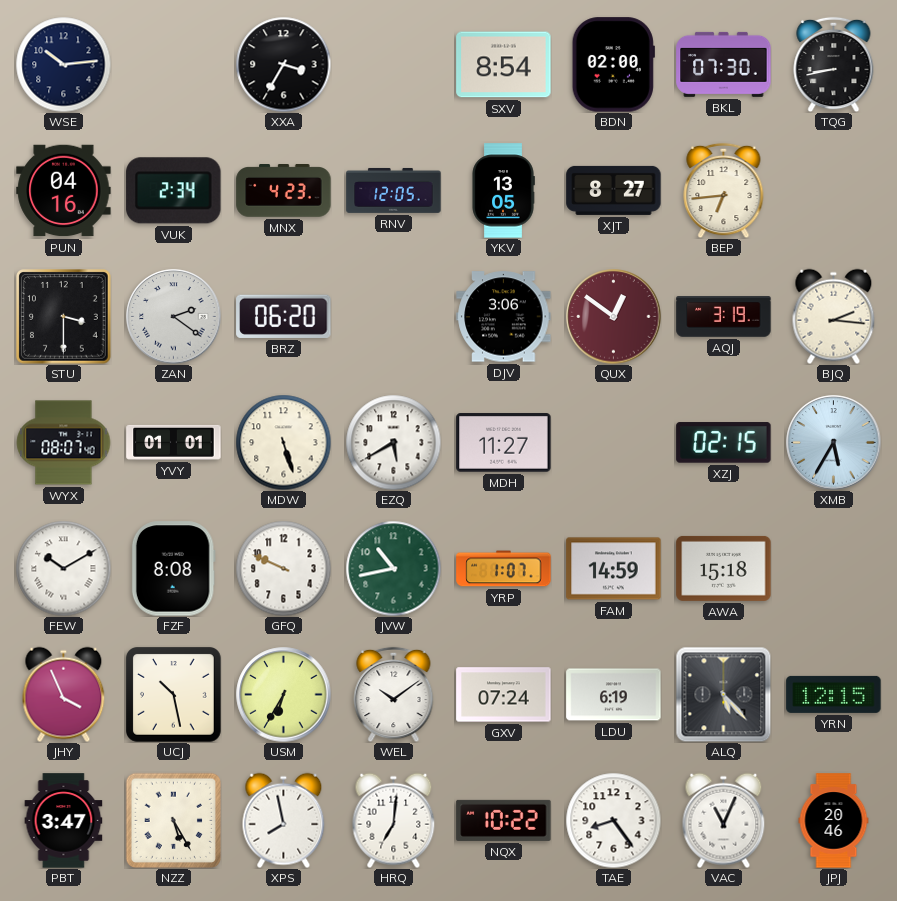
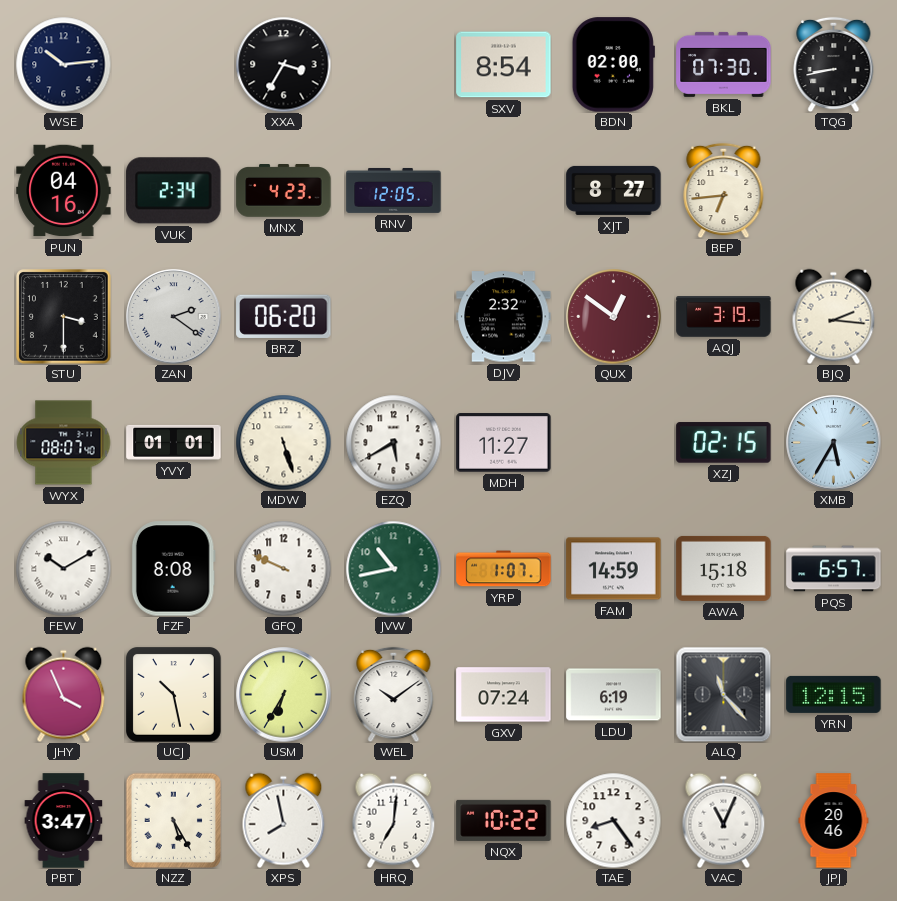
YKV: 13:05 -> none (503, 191)
DJV: 3:06 -> 2:32 (504, 317)
PQS: none -> 6:57 (834, 569)
ALQ: 5:23 -> 11:23 (723, 694)
